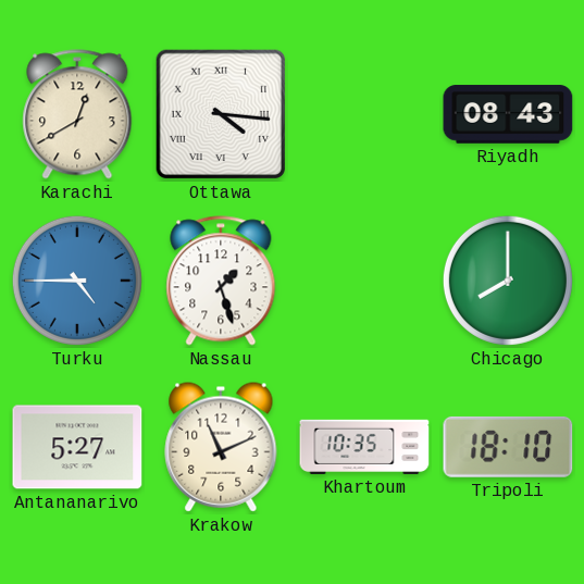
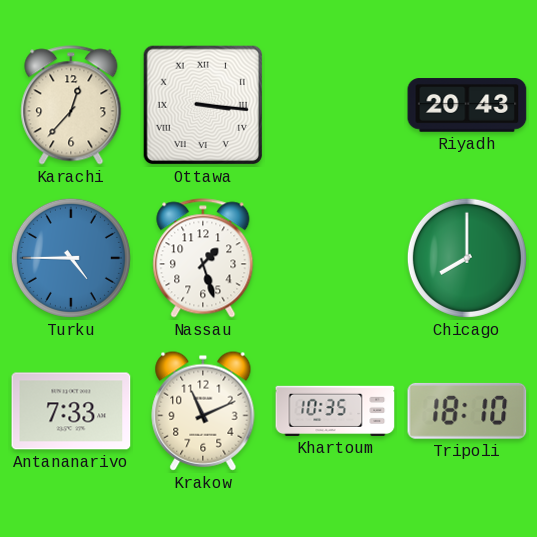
Karachi: 12:40 -> 12:37 (71, 105)
Ottawa: 4:16 -> 3:16 (203, 105)
Riyadh: 08:43 -> 20:43 (467, 105)
Antananarivo: 5:27 -> 7:33 (71, 411)
